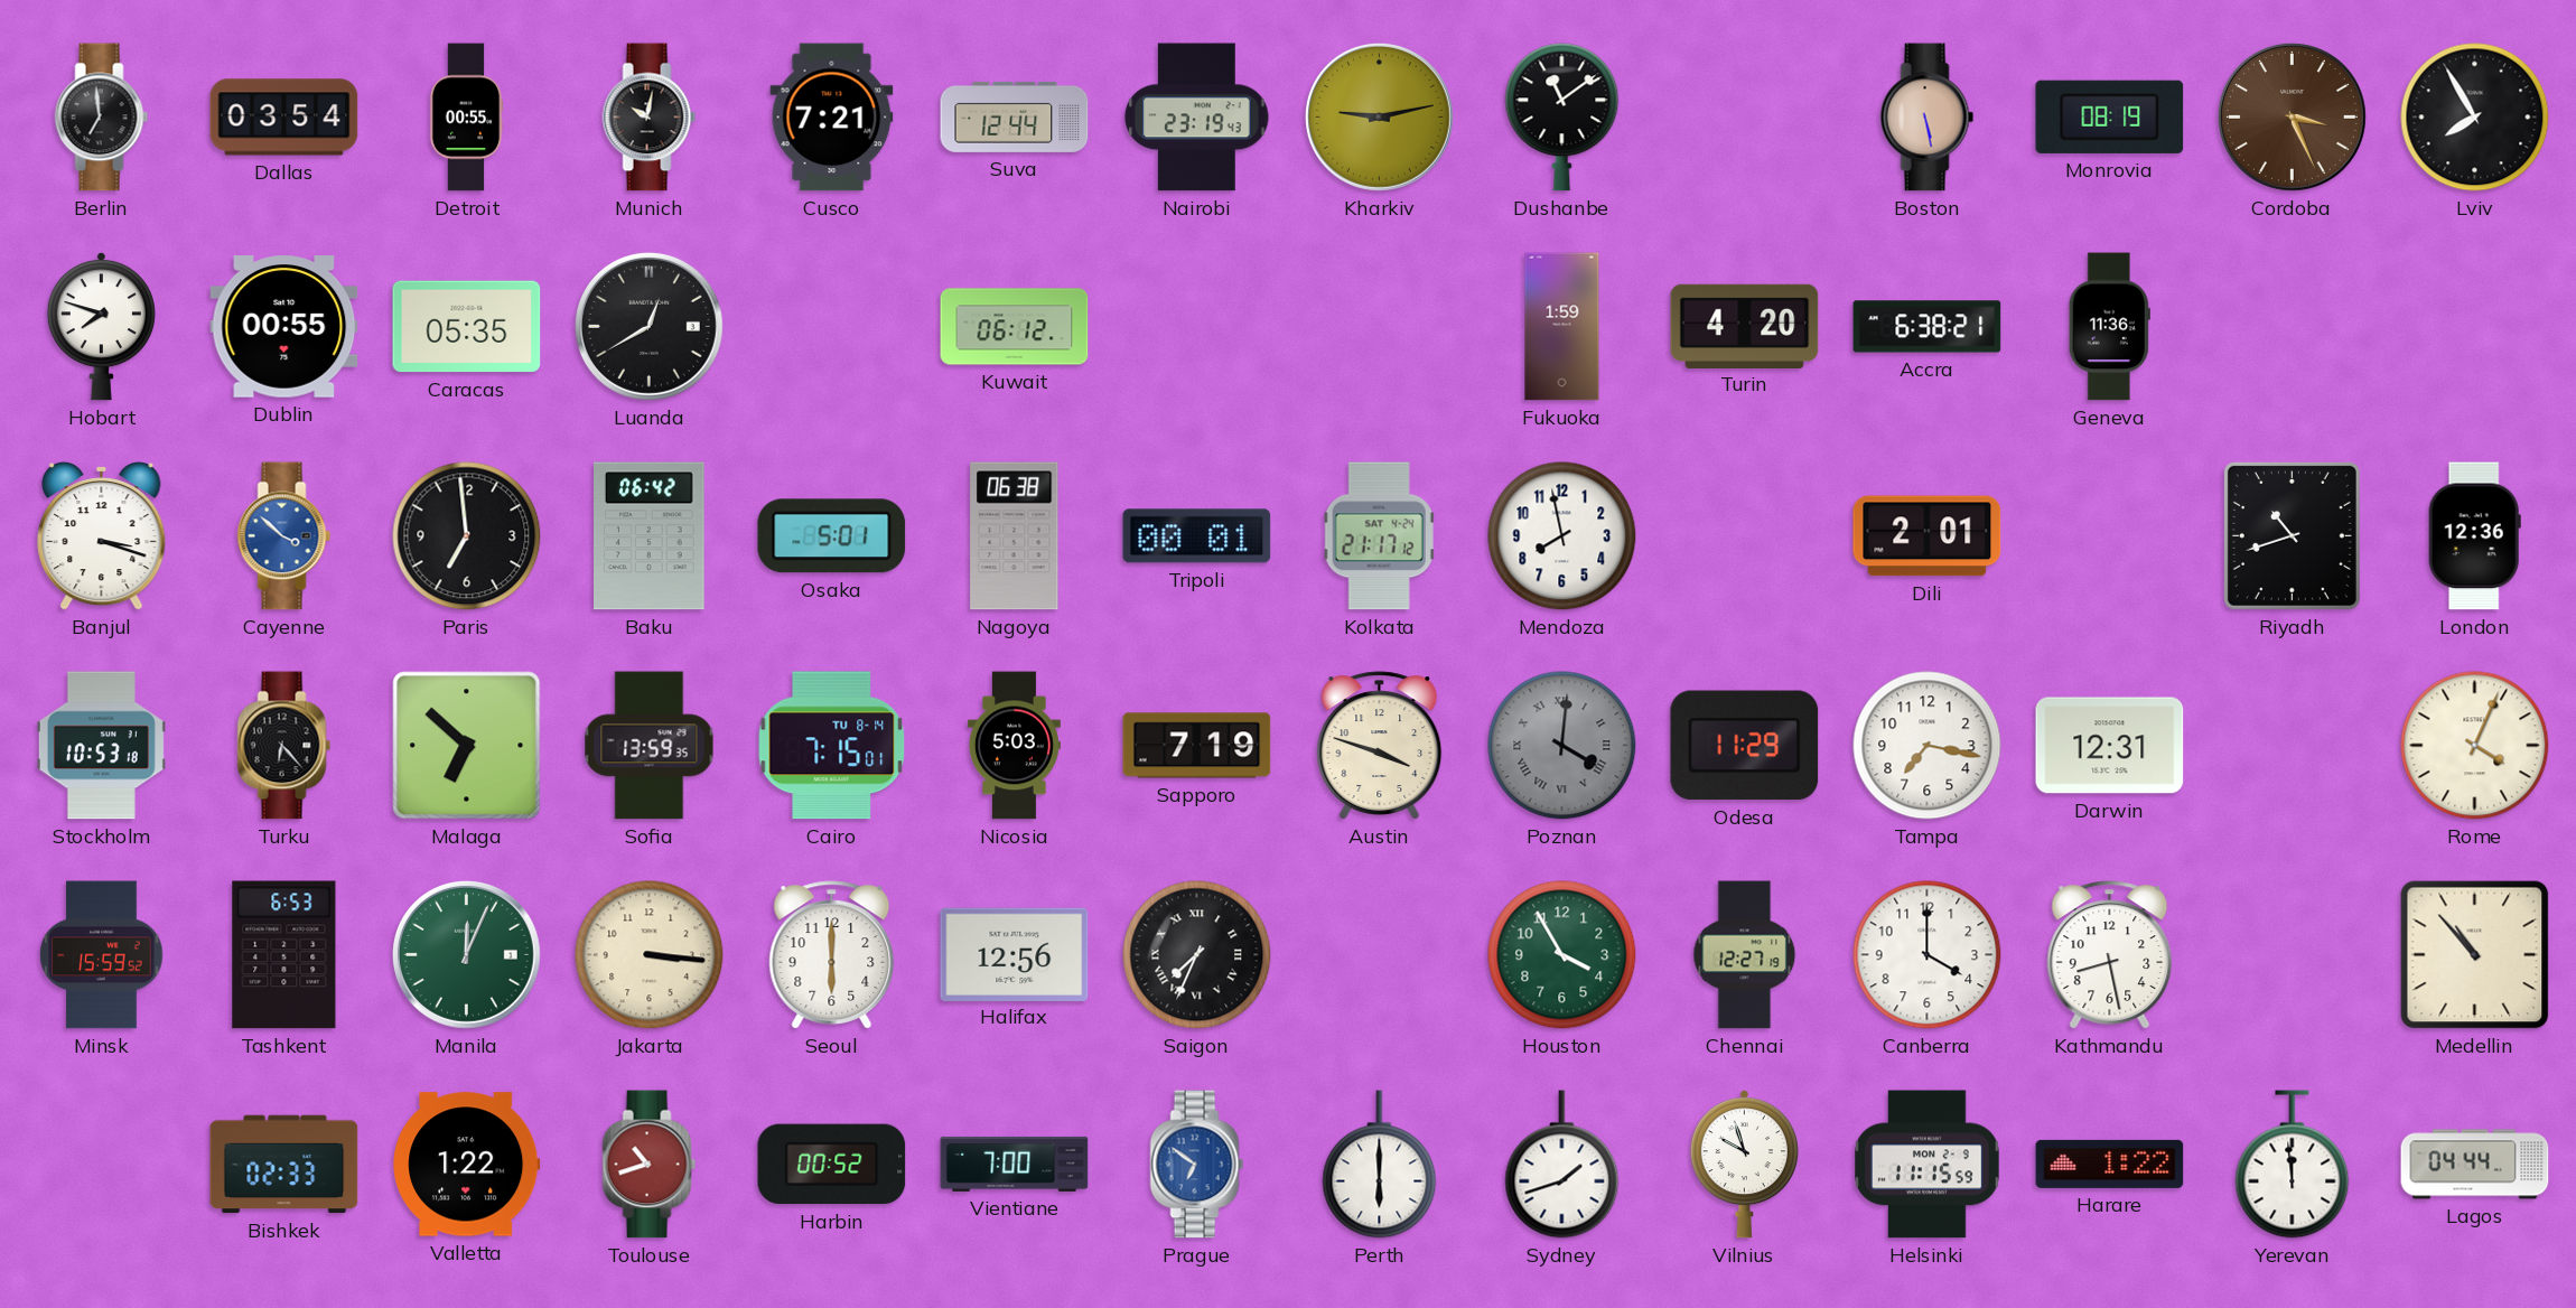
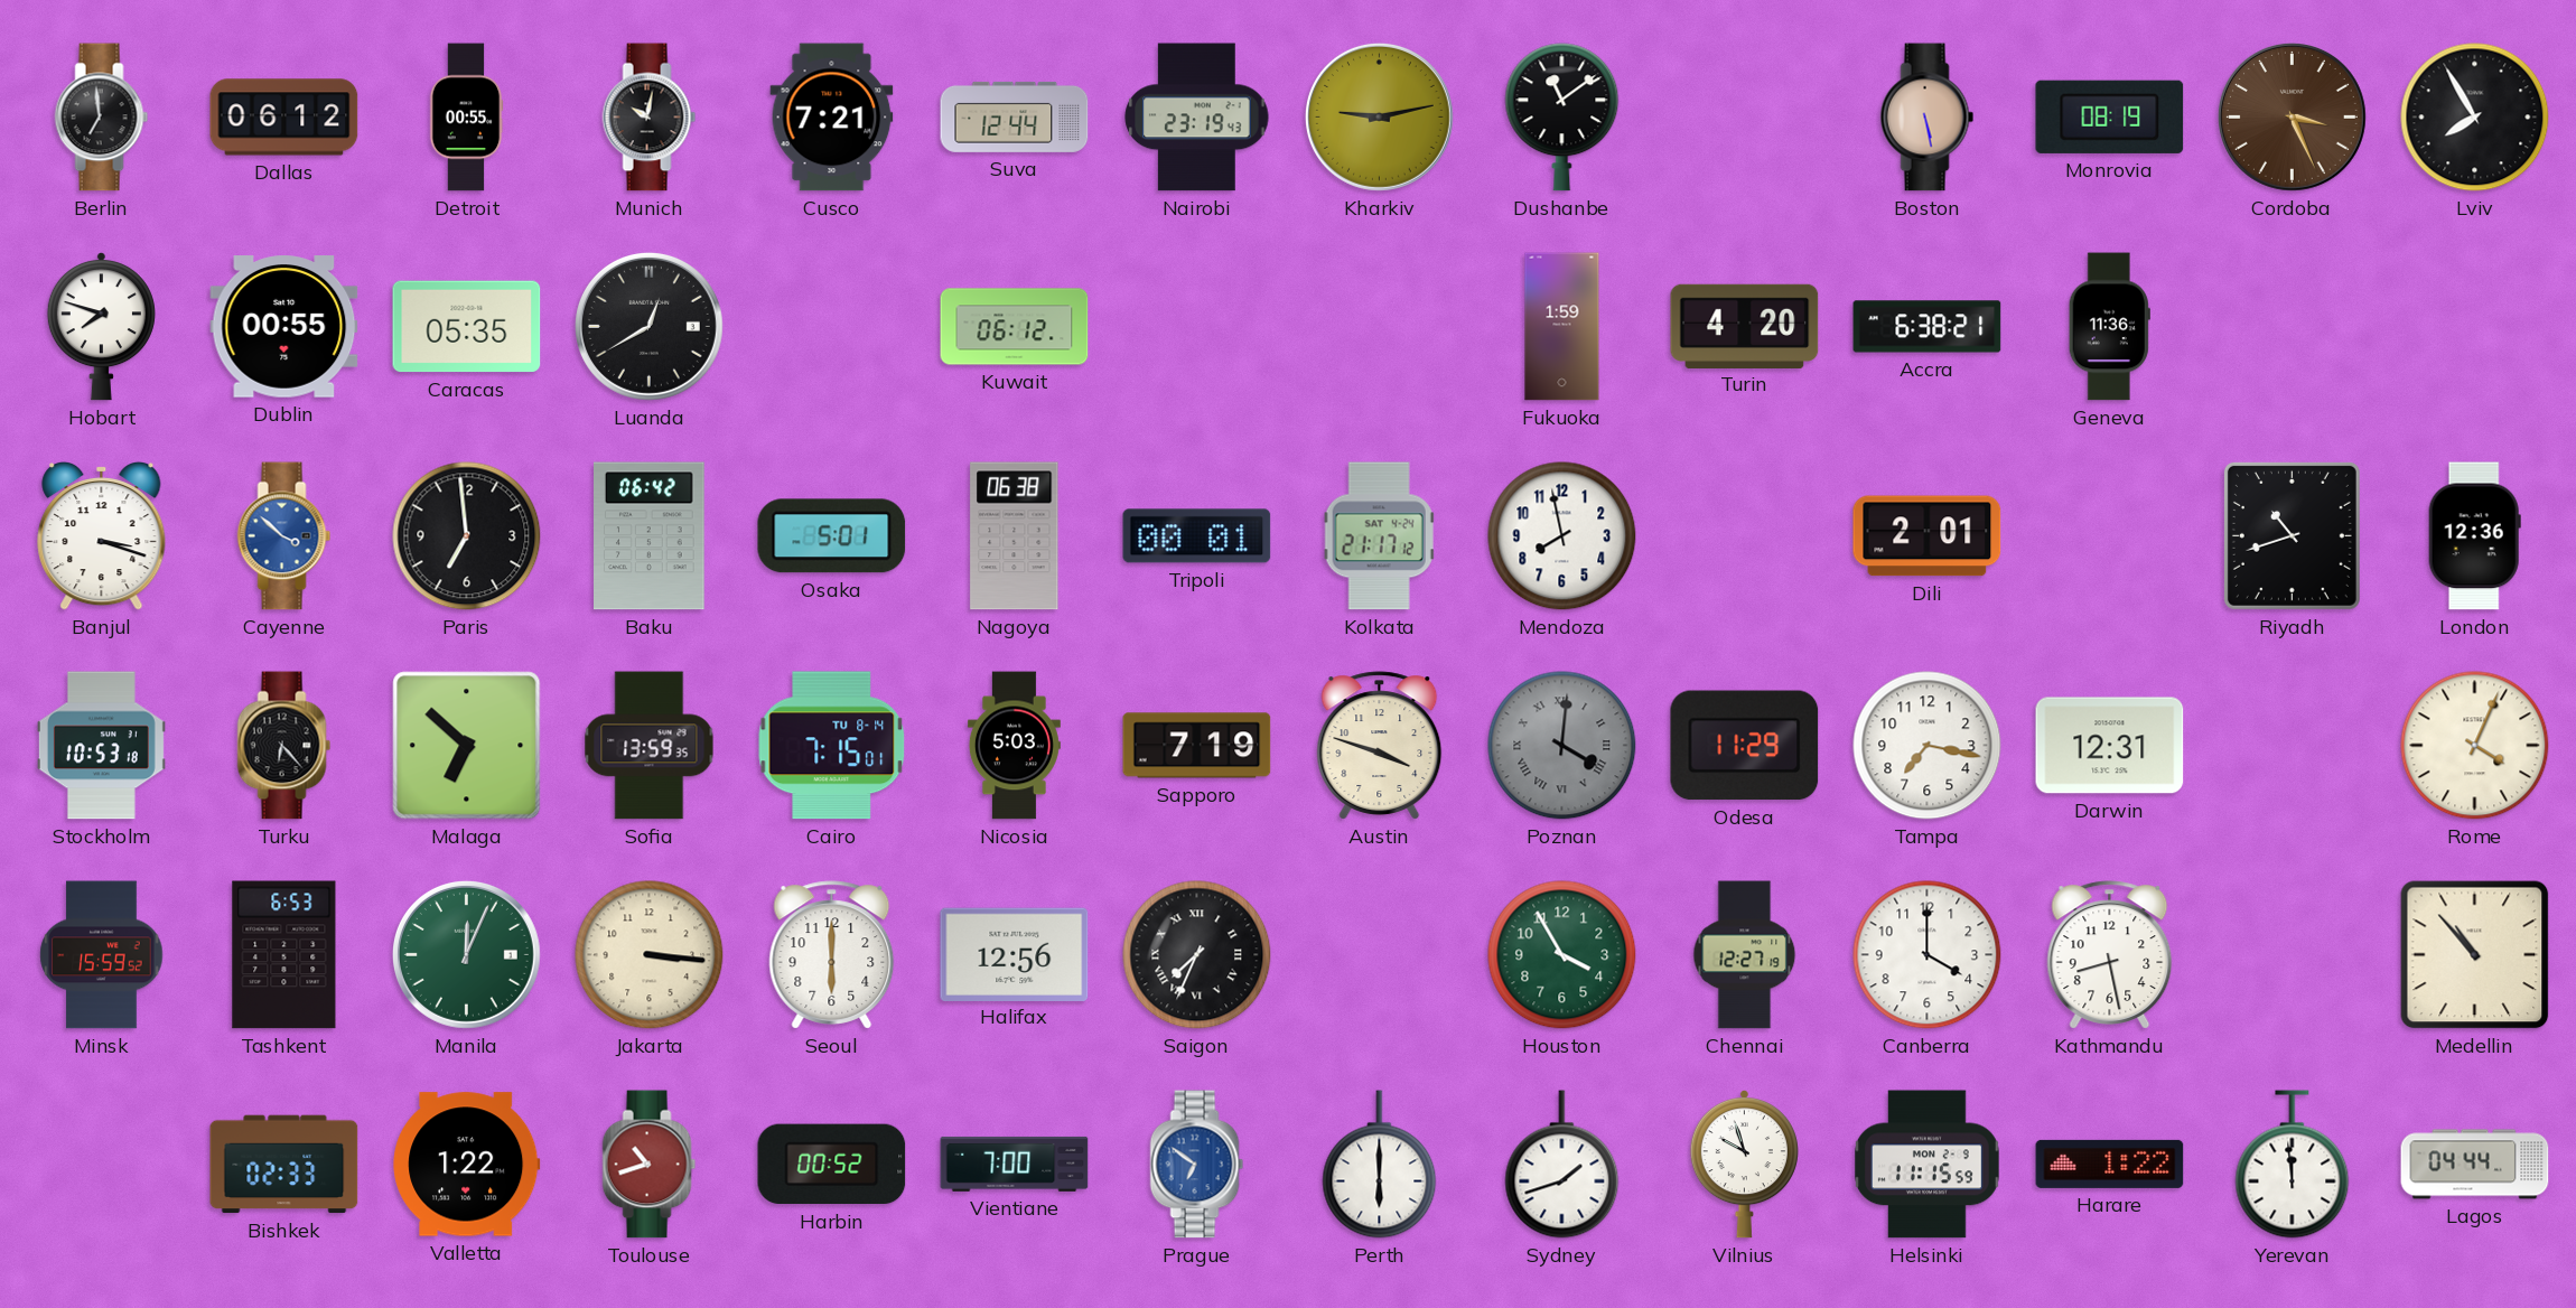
Dallas: 03:54 -> 06:12 (284, 118)
